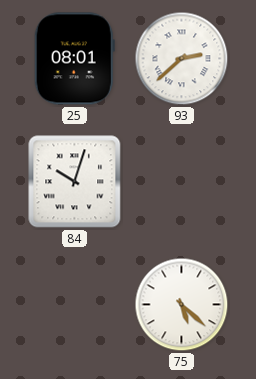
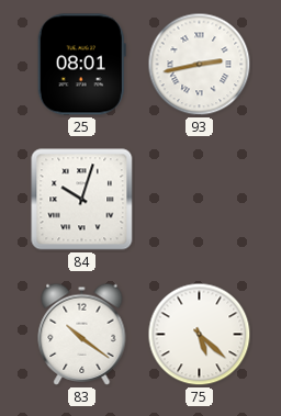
93: 2:38 -> 2:43 (200, 65)
83: none -> 10:21 (82, 334)
